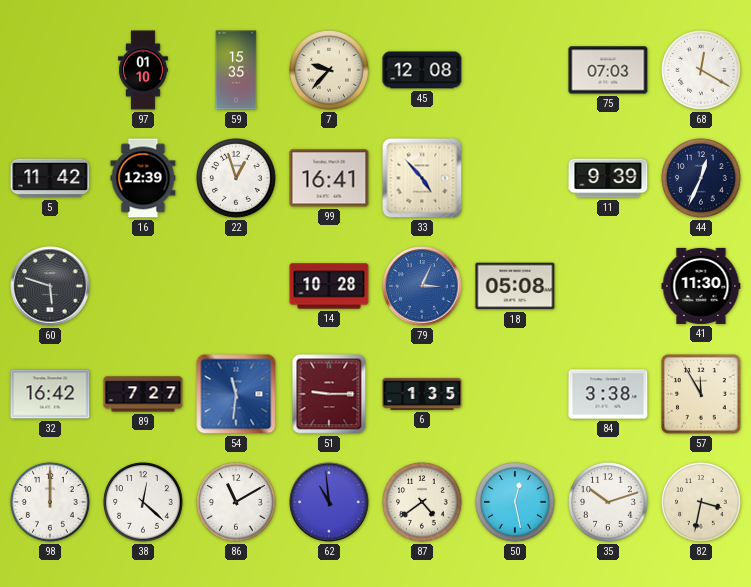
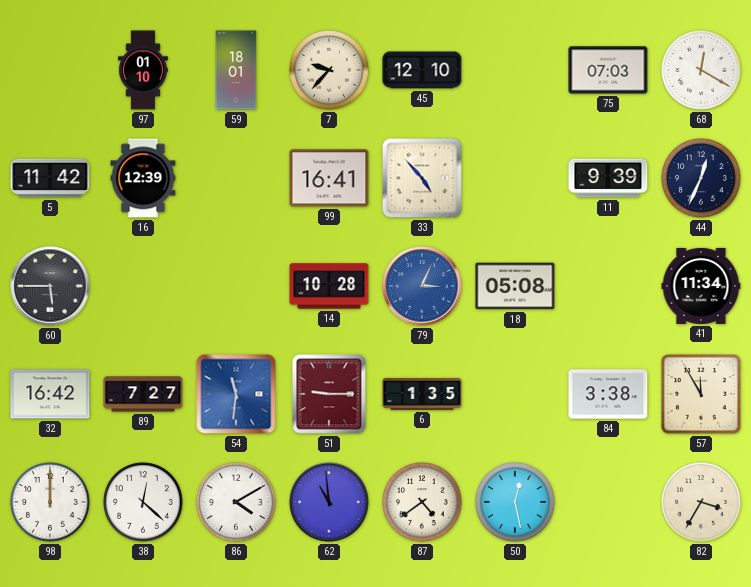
59: 15:35 -> 18:01 (236, 70)
45: 12:08 -> 12:10 (422, 70)
22: 12:57 -> none (236, 178)
60: 5:48 -> 5:45 (50, 286)
41: 11:30 -> 11:34 (701, 286)
86: 11:10 -> 4:10 (236, 502)
35: 10:12 -> none (608, 502)
82: 3:32 -> 3:35 (701, 502)
